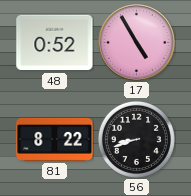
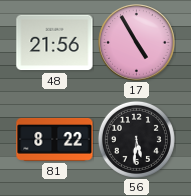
48: 0:52 -> 21:56 (55, 43)
56: 8:42 -> 5:31 (136, 139)
